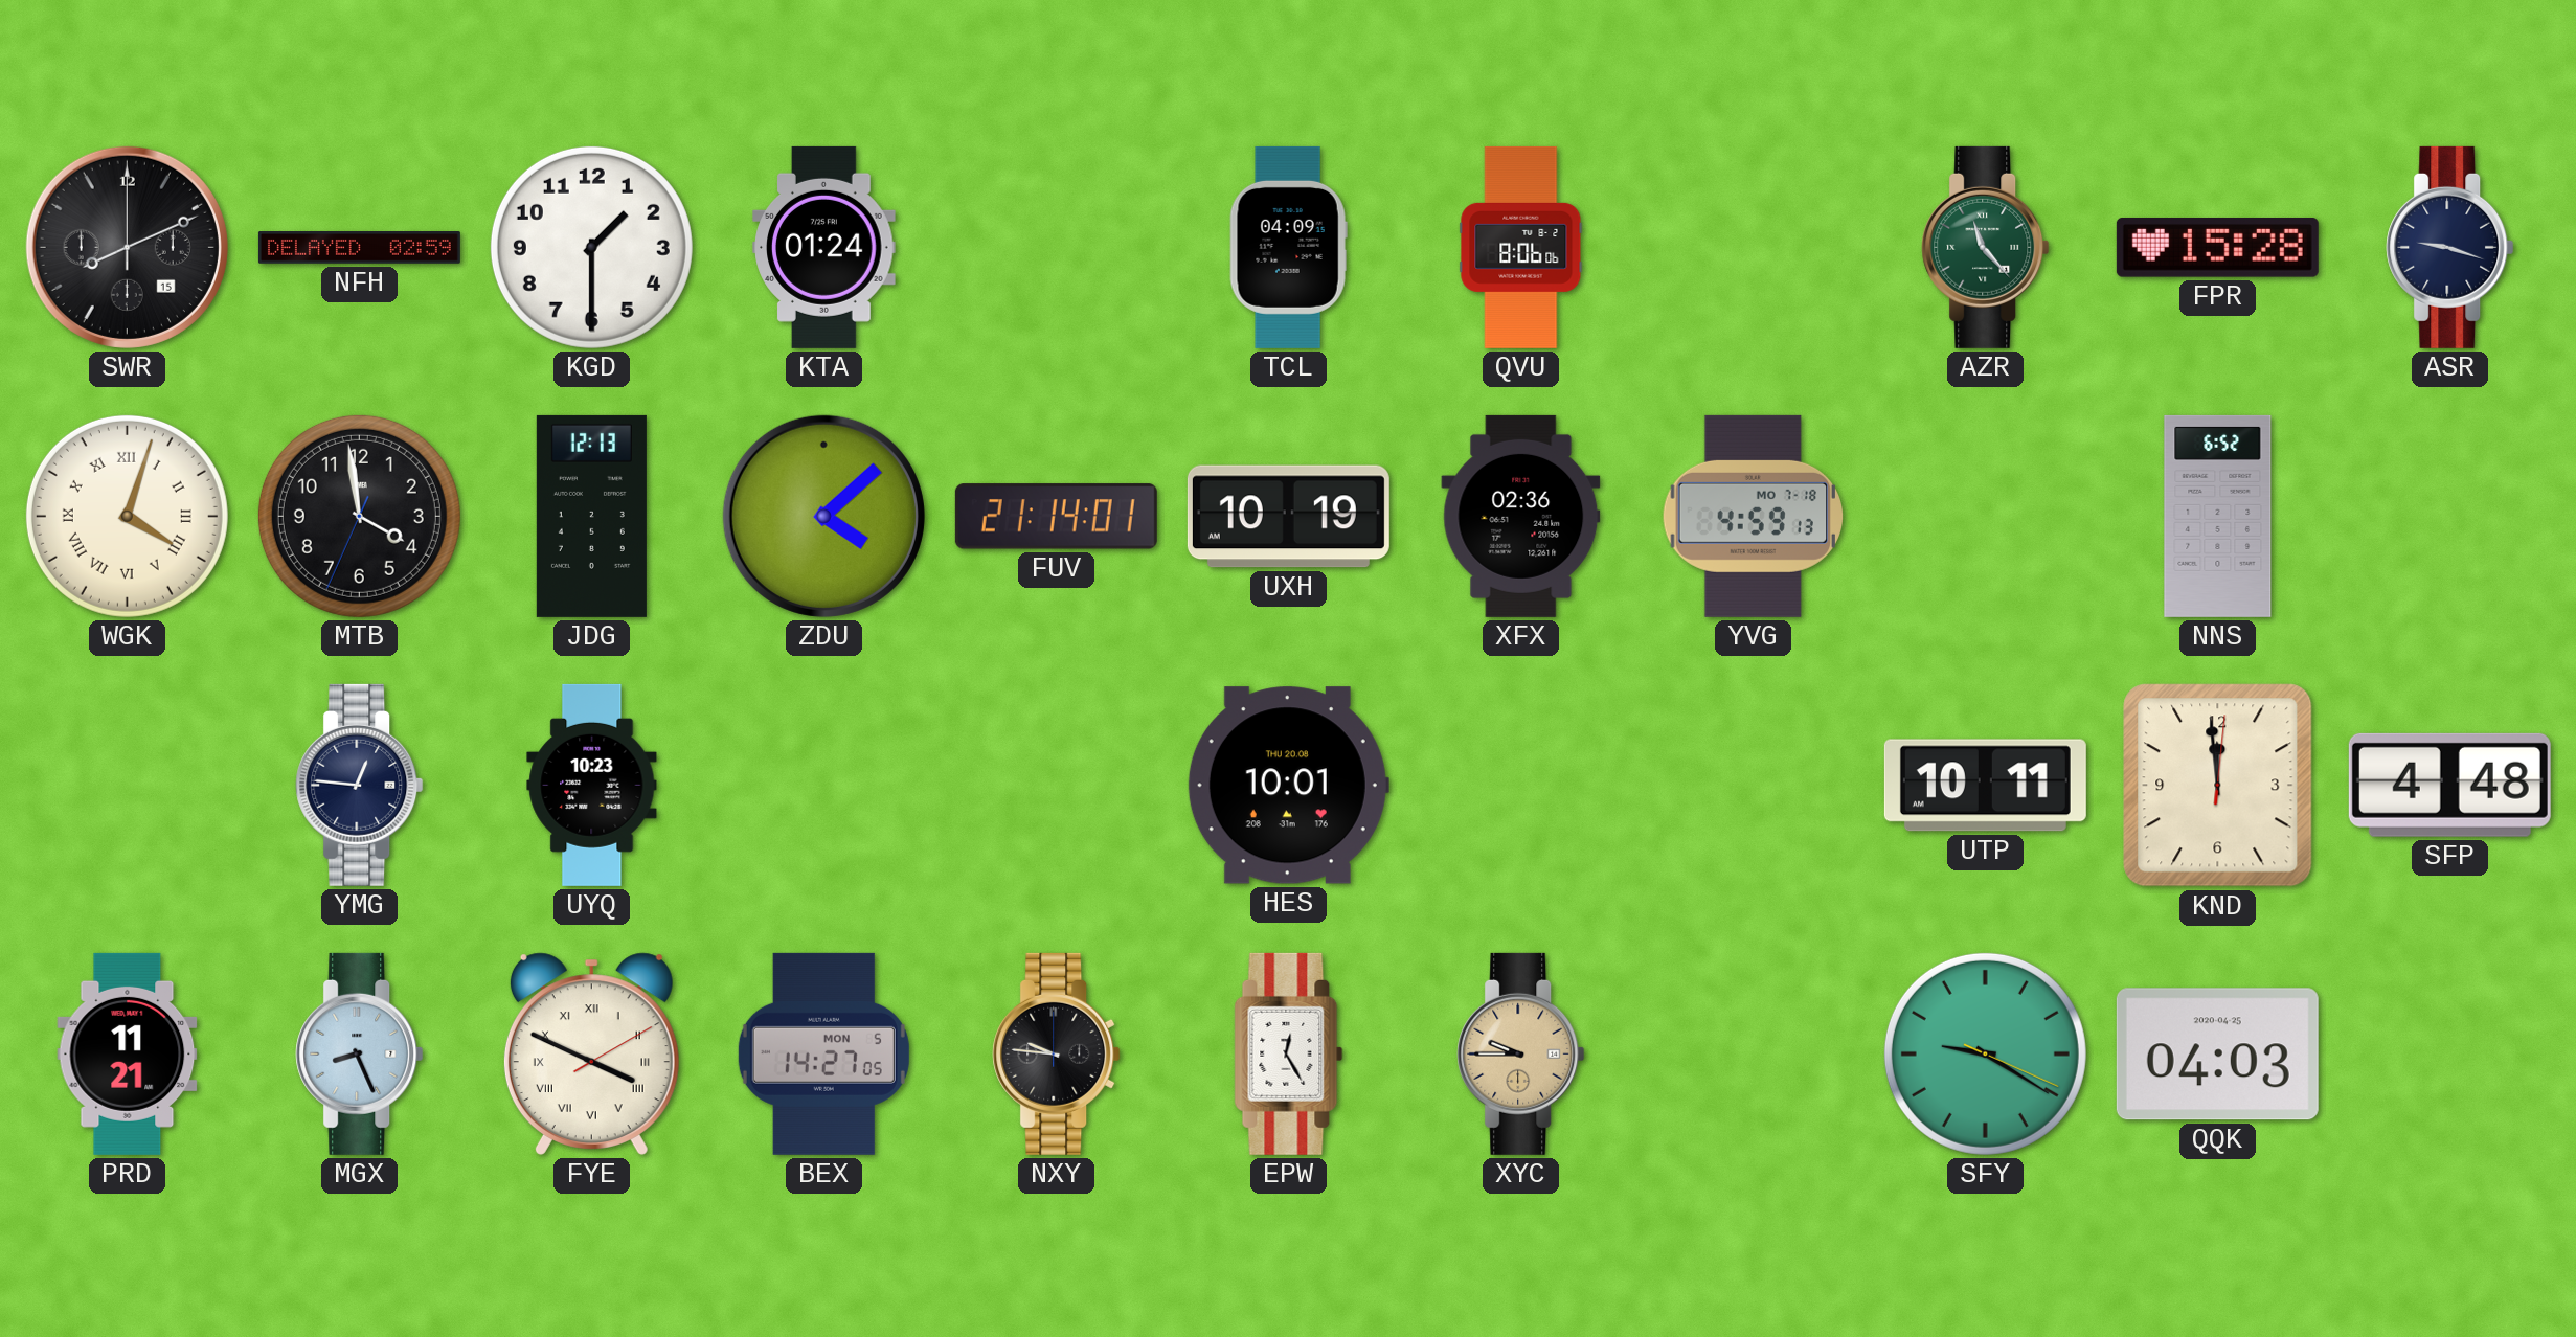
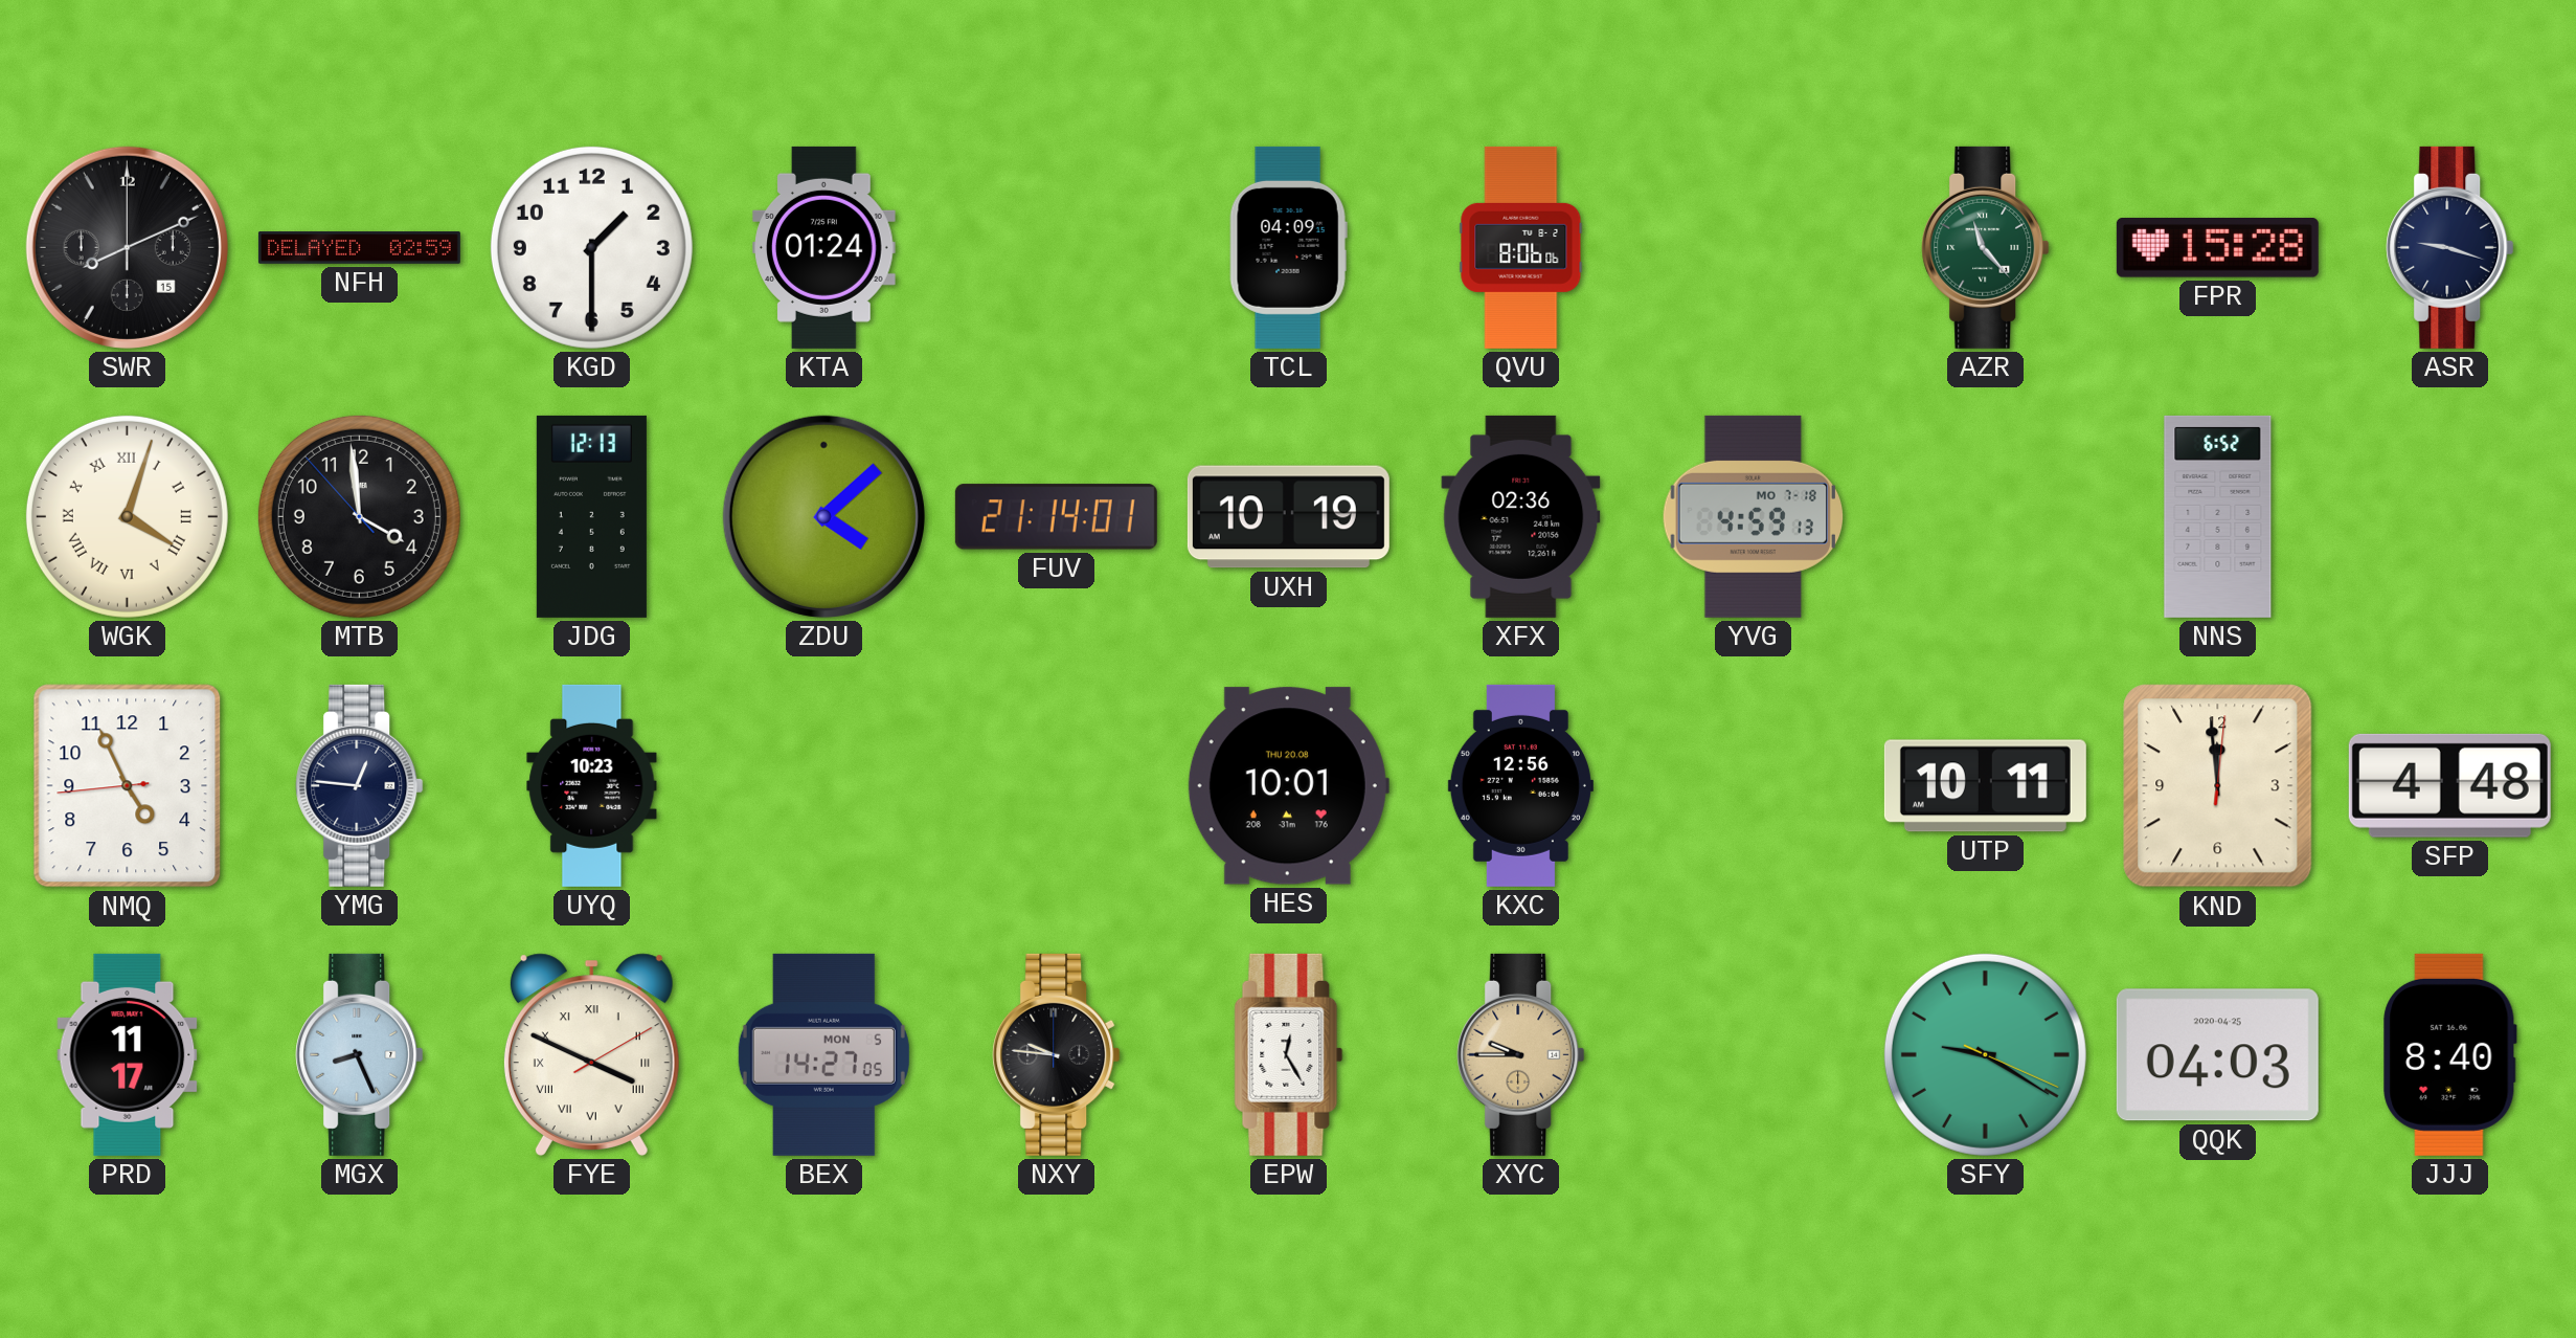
MTB: 3:58:34 -> 3:58:53 (359, 516)
NMQ: none -> 4:55 (128, 786)
KXC: none -> 12:56 (1520, 785)
PRD: 11:21 -> 11:17 (128, 1054)
JJJ: none -> 8:40 (2450, 1054)
